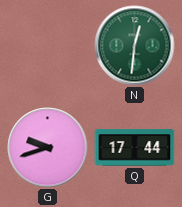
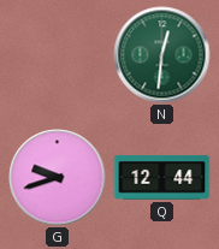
Q: 17:44 -> 12:44 (162, 178)
